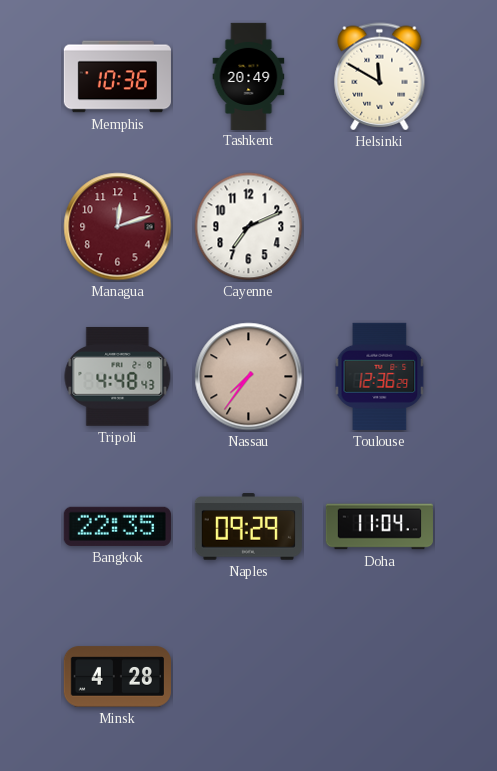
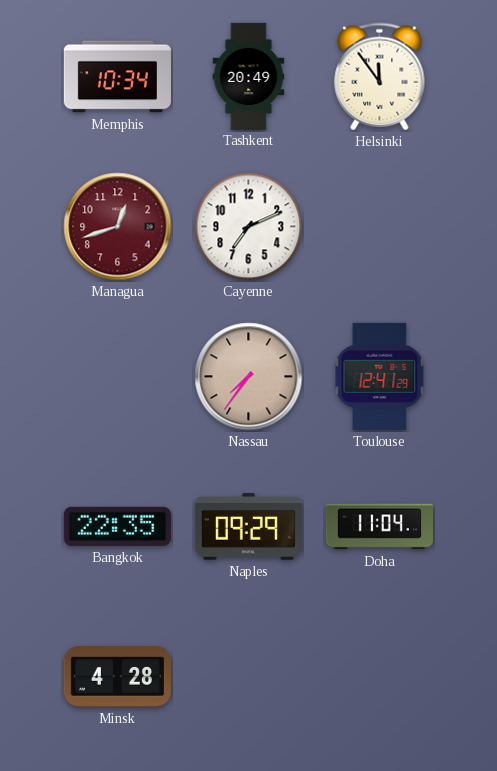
Memphis: 10:36 -> 10:34 (117, 77)
Helsinki: 11:50 -> 11:54 (380, 77)
Managua: 12:12 -> 12:42 (118, 227)
Tripoli: 4:48 -> none (118, 376)
Toulouse: 12:36 -> 12:41 (380, 376)
